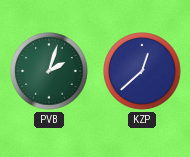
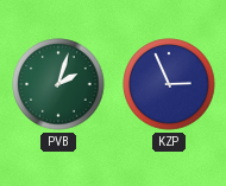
KZP: 12:38 -> 2:56 (169, 84)
